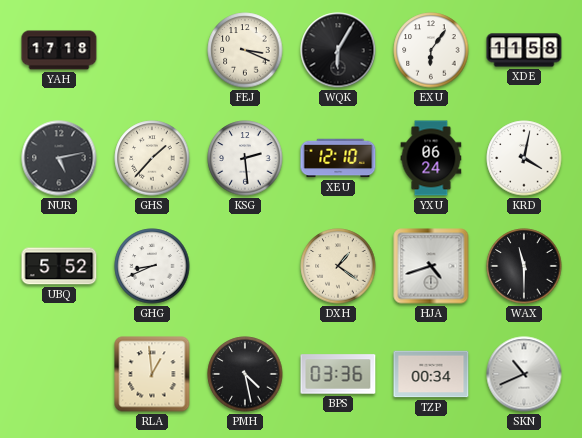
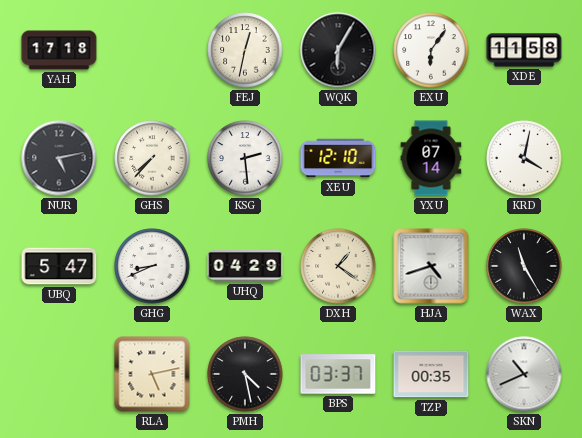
FEJ: 3:19 -> 12:32 (245, 50)
GHS: 1:37 -> 7:37 (152, 158)
YXU: 06:24 -> 07:14 (431, 158)
UBQ: 5:52 -> 5:47 (59, 266)
UHQ: none -> 04:29 (245, 267)
WAX: 11:30 -> 11:25 (524, 266)
RLA: 12:59 -> 5:13 (152, 374)
BPS: 03:36 -> 03:37 (338, 374)
TZP: 00:34 -> 00:35 (431, 374)
